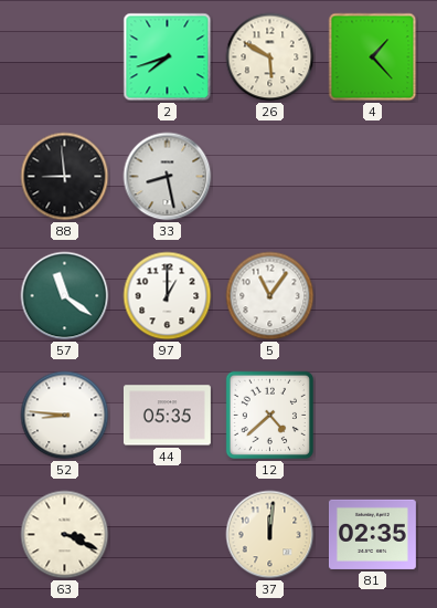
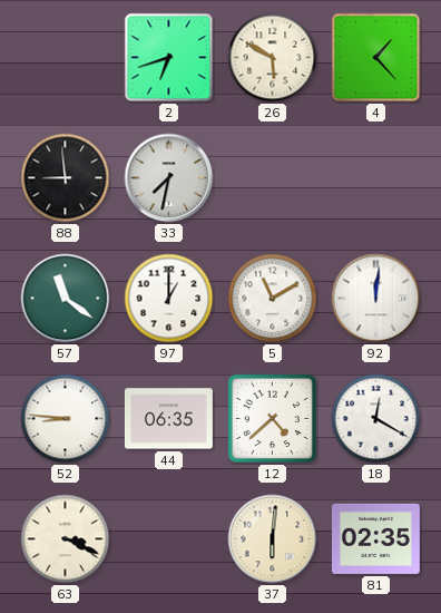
2: 7:42 -> 6:42 (169, 58)
33: 8:28 -> 7:32 (169, 178)
5: 11:06 -> 11:10 (273, 299)
92: none -> 12:01 (376, 299)
44: 05:35 -> 06:35 (168, 419)
18: none -> 12:20 (376, 419)
37: 12:01 -> 6:01 (273, 539)
